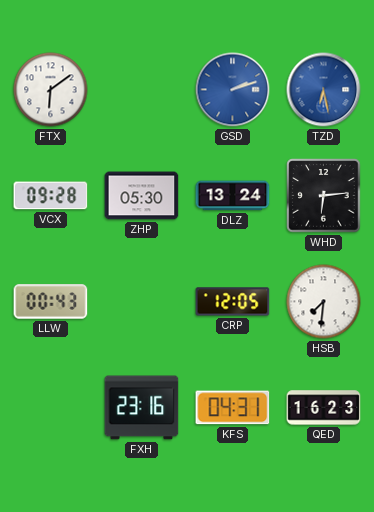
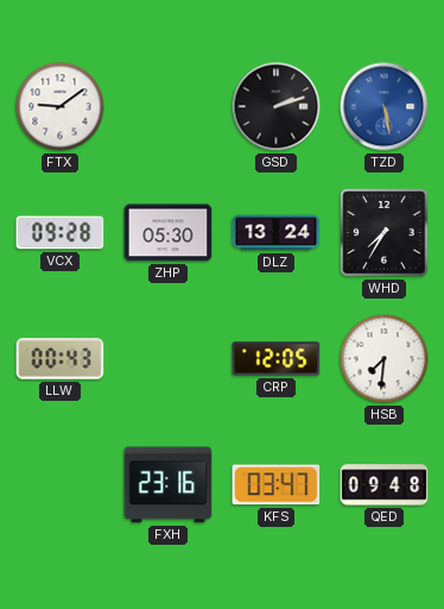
FTX: 6:09 -> 9:09 (61, 107)
GSD dial: blue -> black (277, 107)
TZD: 6:28 -> 5:28 (385, 107)
WHD: 6:14 -> 7:35 (385, 233)
KFS: 04:31 -> 03:47 (277, 485)
QED: 16:23 -> 09:48 (385, 485)
